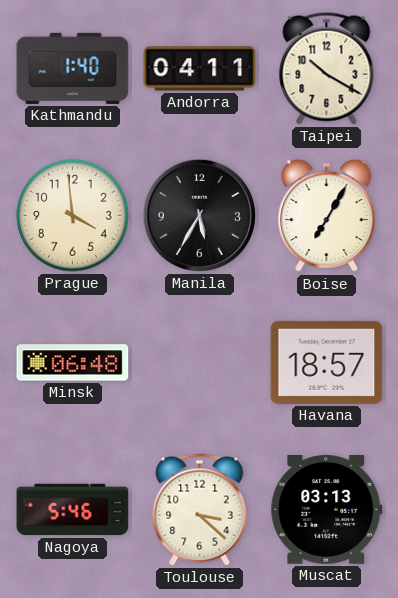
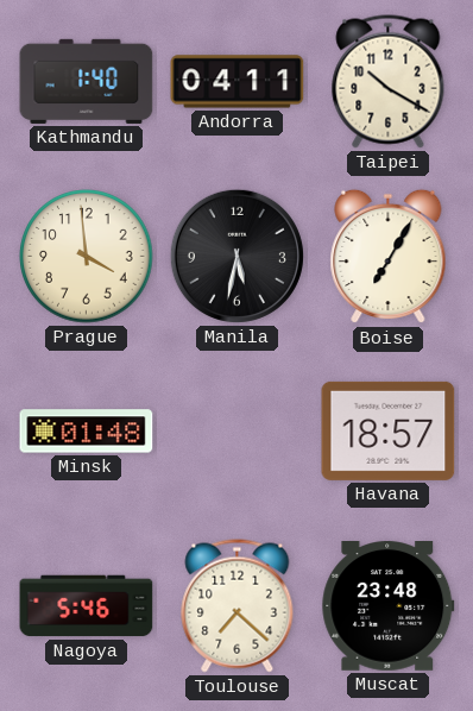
Manila: 5:35 -> 5:32 (236, 256)
Minsk: 06:48 -> 01:48 (87, 432)
Toulouse: 3:22 -> 7:22 (238, 606)
Muscat: 03:13 -> 23:48 (389, 606)
